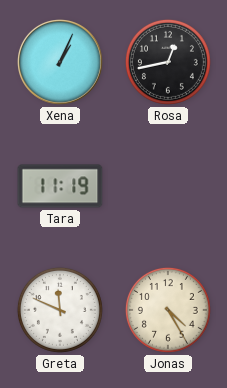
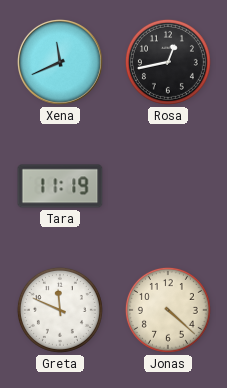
Xena: 1:04 -> 11:41 (61, 63)
Jonas: 4:25 -> 4:22 (168, 310)
